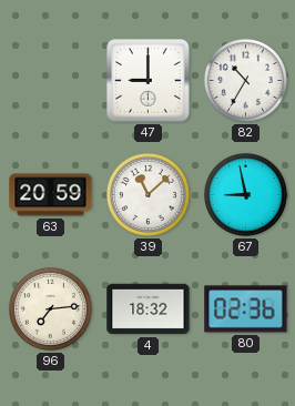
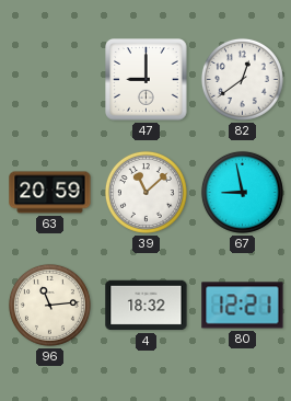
82: 10:35 -> 12:39 (242, 79)
96: 7:14 -> 11:14 (49, 305)
80: 02:36 -> 12:21 (243, 306)
